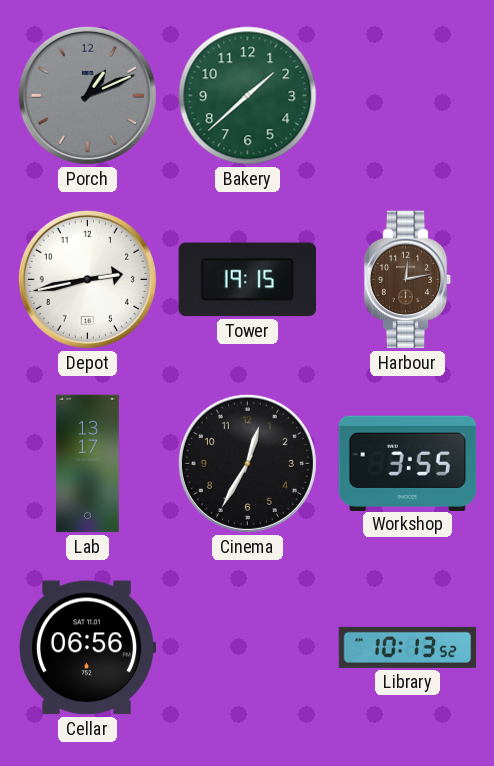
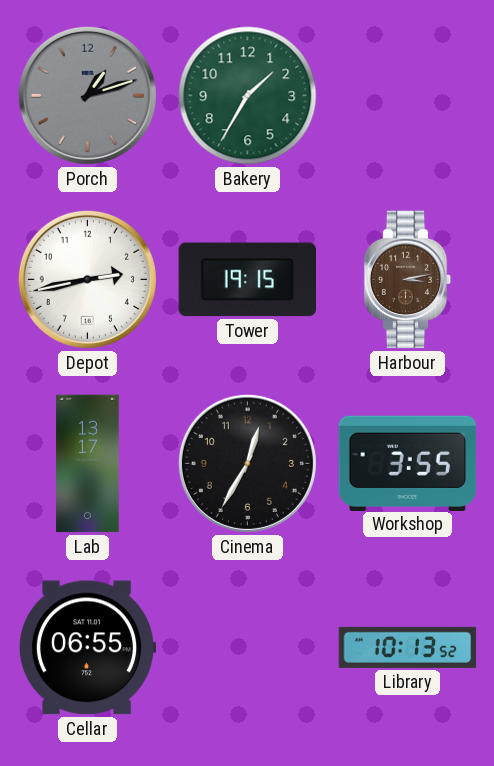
Porch: 1:11 -> 1:12 (87, 95)
Bakery: 1:38 -> 1:35 (248, 96)
Harbour: 12:13 -> 3:13 (408, 280)
Cellar: 06:56 -> 06:55 (87, 648)
